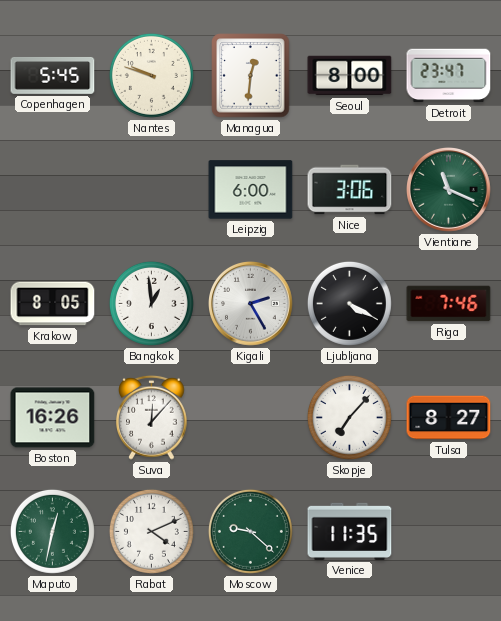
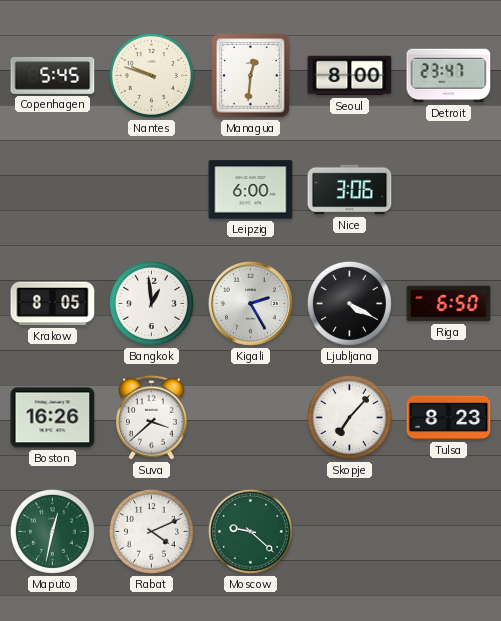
Vientiane: 11:19 -> none (449, 190)
Riga: 7:46 -> 6:50 (449, 304)
Suva: 12:07 -> 3:38 (152, 417)
Tulsa: 8:27 -> 8:23 (449, 418)
Venice: 11:35 -> none (350, 531)
